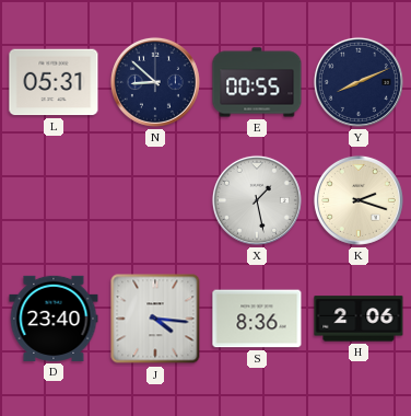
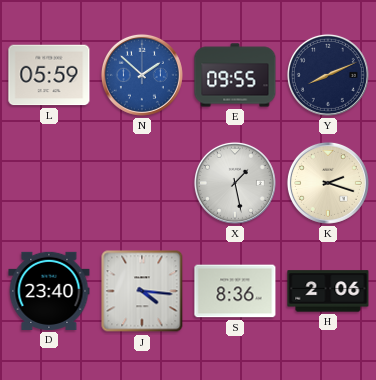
L: 05:31 -> 05:59 (49, 75)
N: 8:52 -> 1:52 (142, 75)
N dial: navy -> blue (142, 75)
E: 00:55 -> 09:55 (235, 75)
